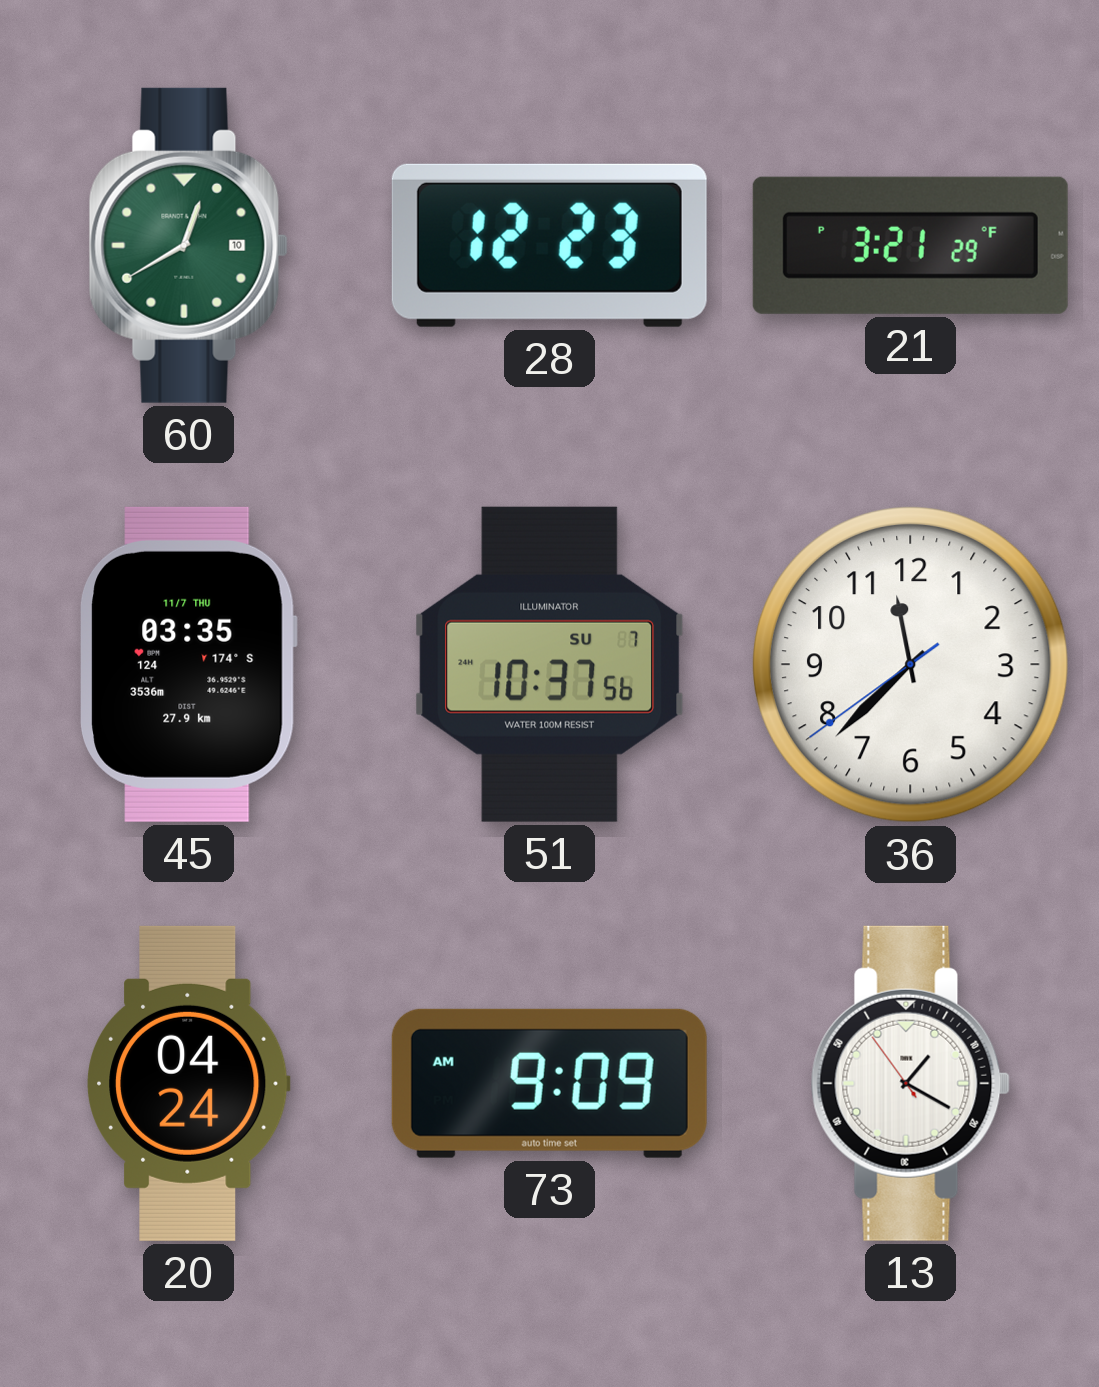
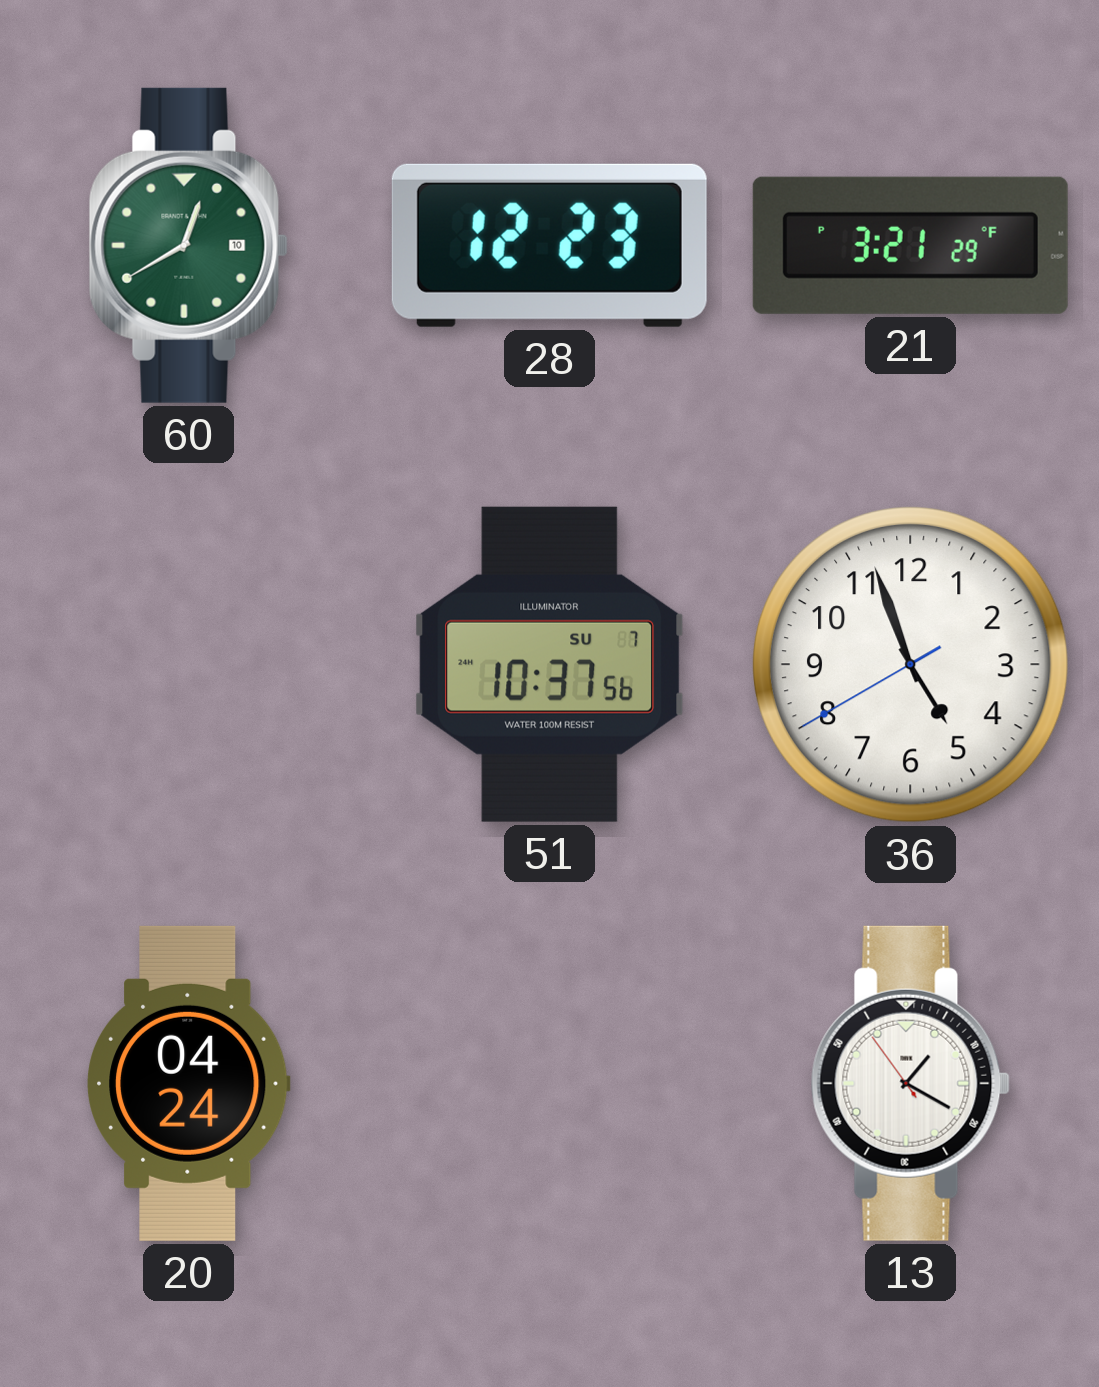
45: 03:35 -> none (189, 664)
36: 11:37 -> 4:56 (910, 664)
73: 9:09 -> none (549, 1083)
